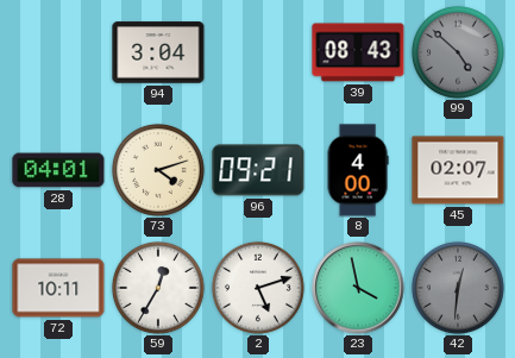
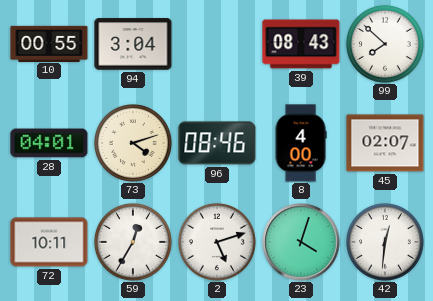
10: none -> 00:55 (49, 43)
99: 4:52 -> 7:52 (385, 44)
99 dial: grey -> white (385, 44)
96: 09:21 -> 08:46 (217, 143)
23: 3:58 -> 4:03 (301, 242)
42 dial: grey -> white (385, 242)
